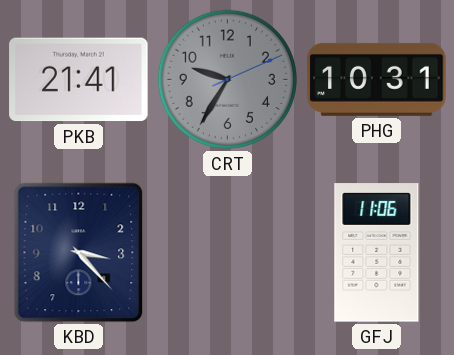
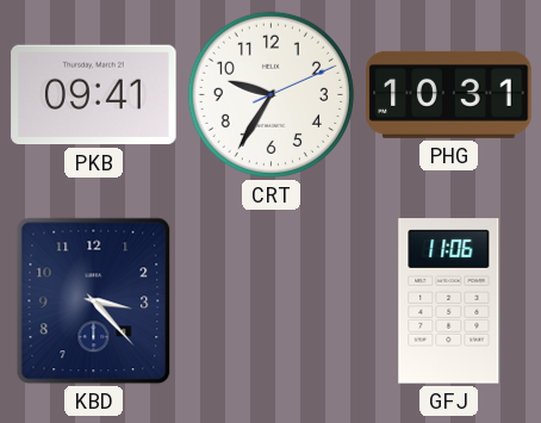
PKB: 21:41 -> 09:41 (94, 95)
CRT dial: grey -> white (270, 94)
